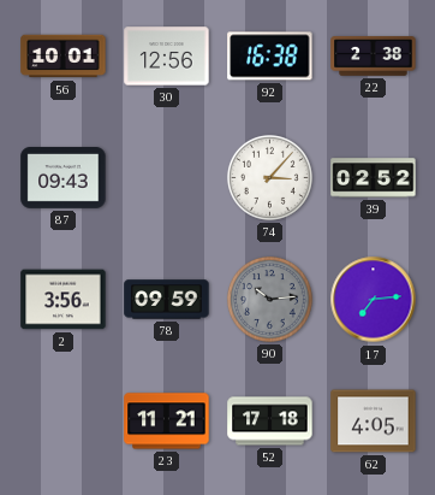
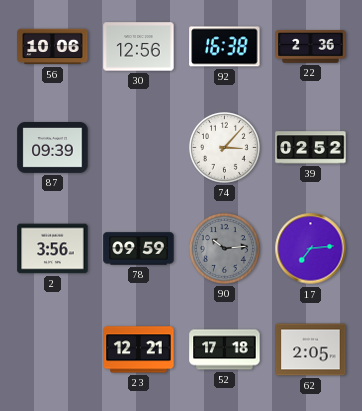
56: 10:01 -> 10:06 (53, 47)
22: 2:38 -> 2:36 (311, 47)
87: 09:43 -> 09:39 (53, 148)
23: 11:21 -> 12:21 (139, 350)
62: 4:05 -> 2:05 (311, 350)
